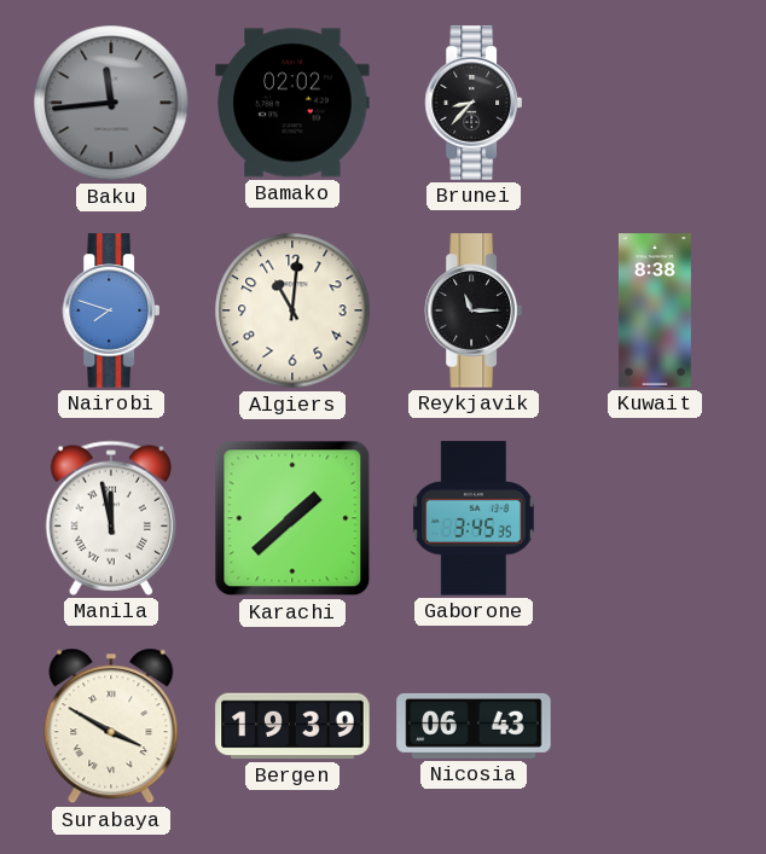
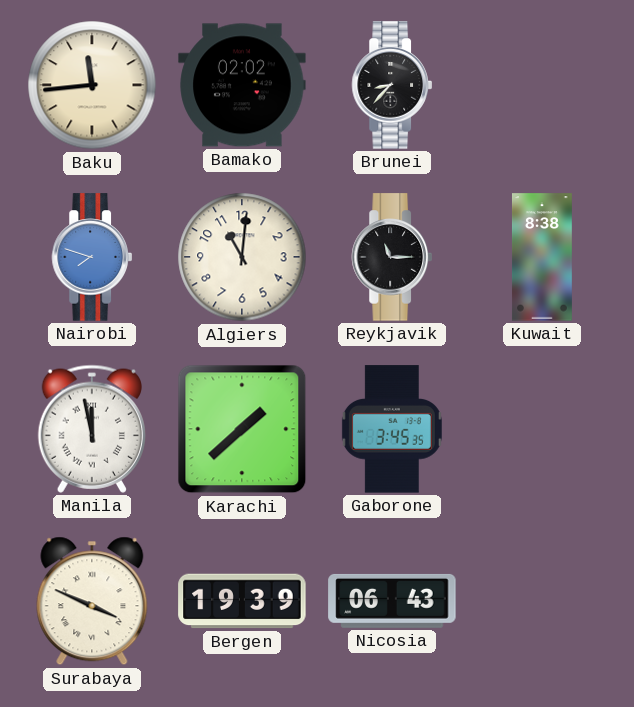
Baku dial: grey -> cream (92, 85)
Surabaya: 3:50 -> 3:49 (92, 601)
